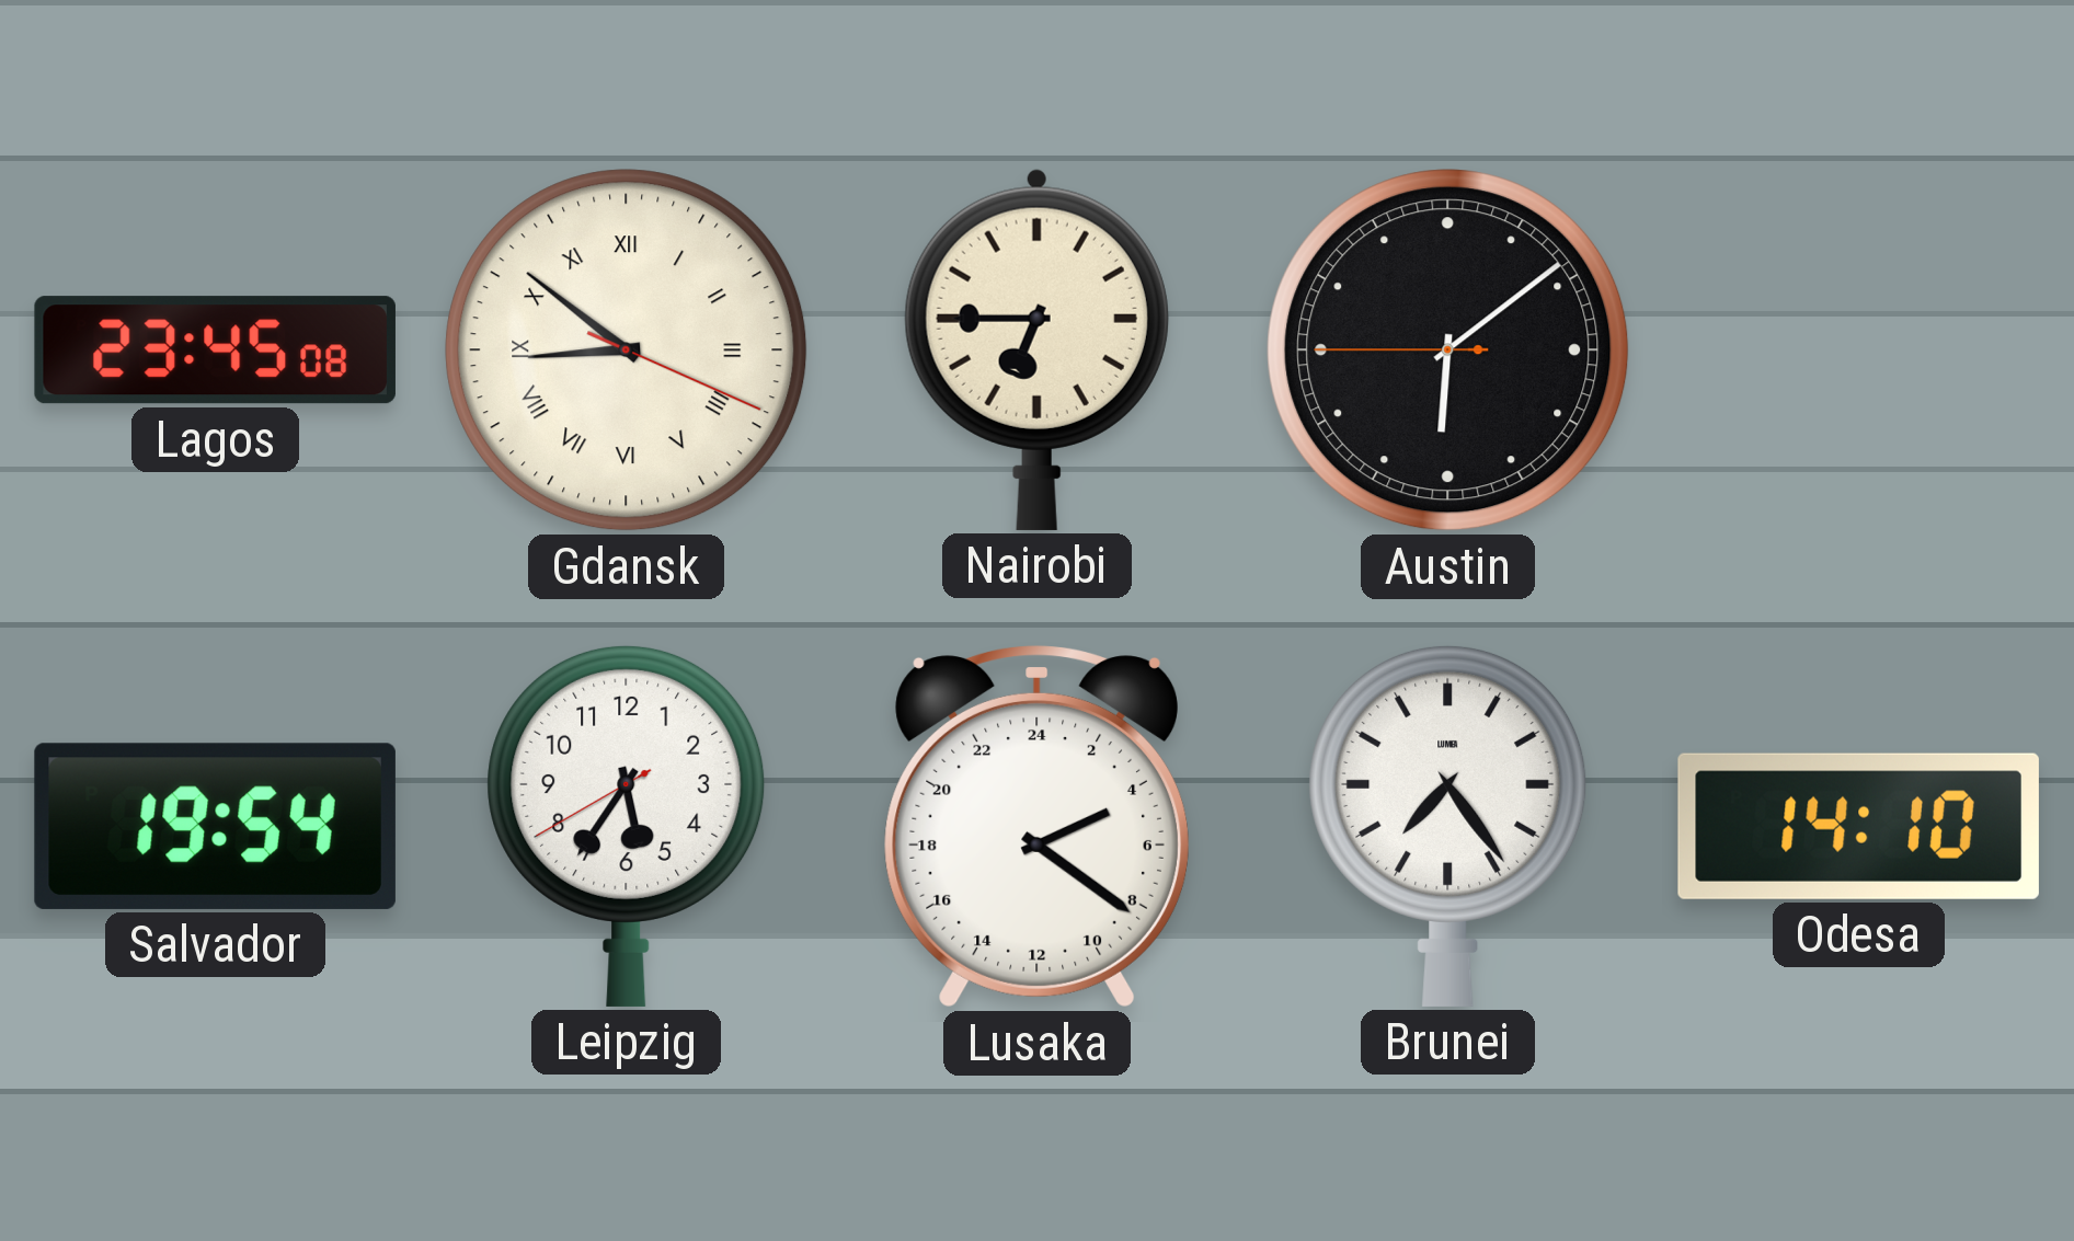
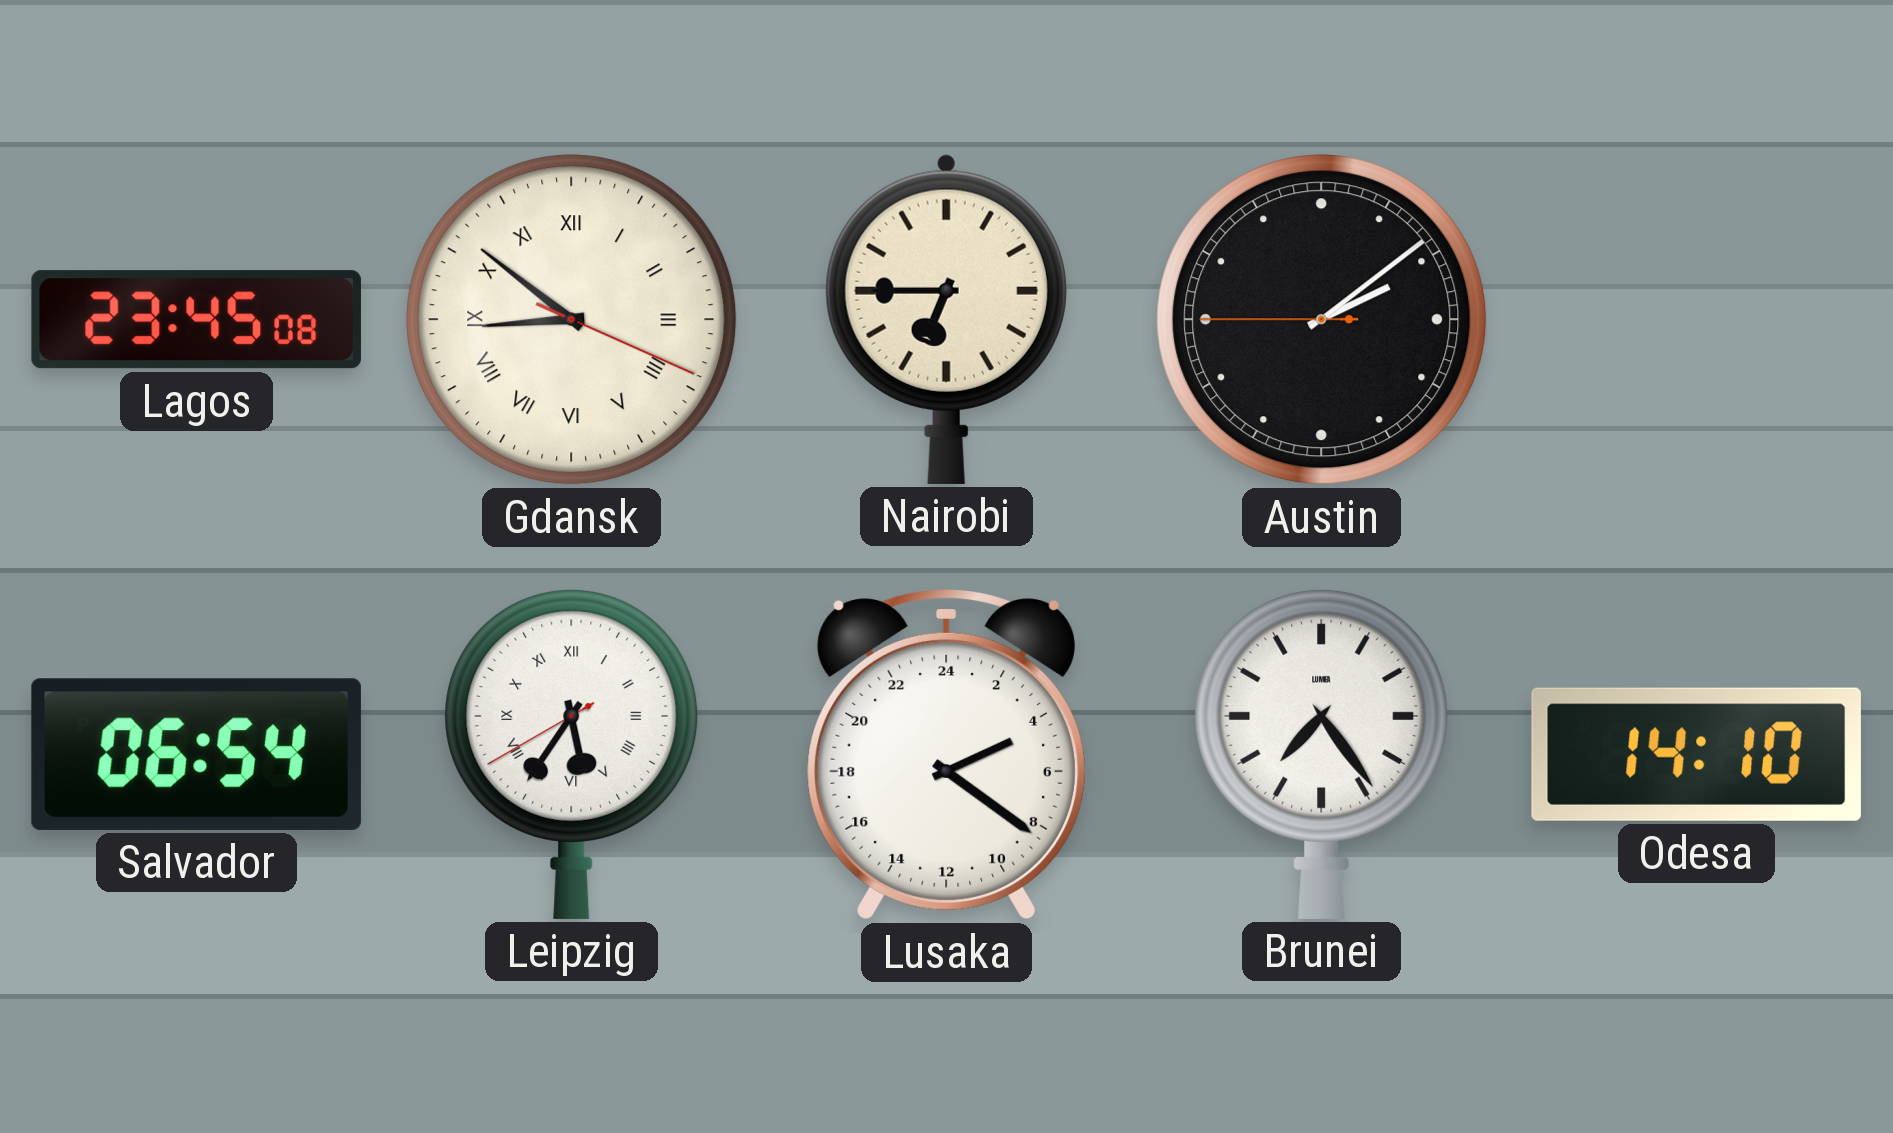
Austin: 6:08 -> 2:08 (1322, 320)
Salvador: 19:54 -> 06:54 (196, 754)
Leipzig numerals: Arabic -> Roman (572, 754)
